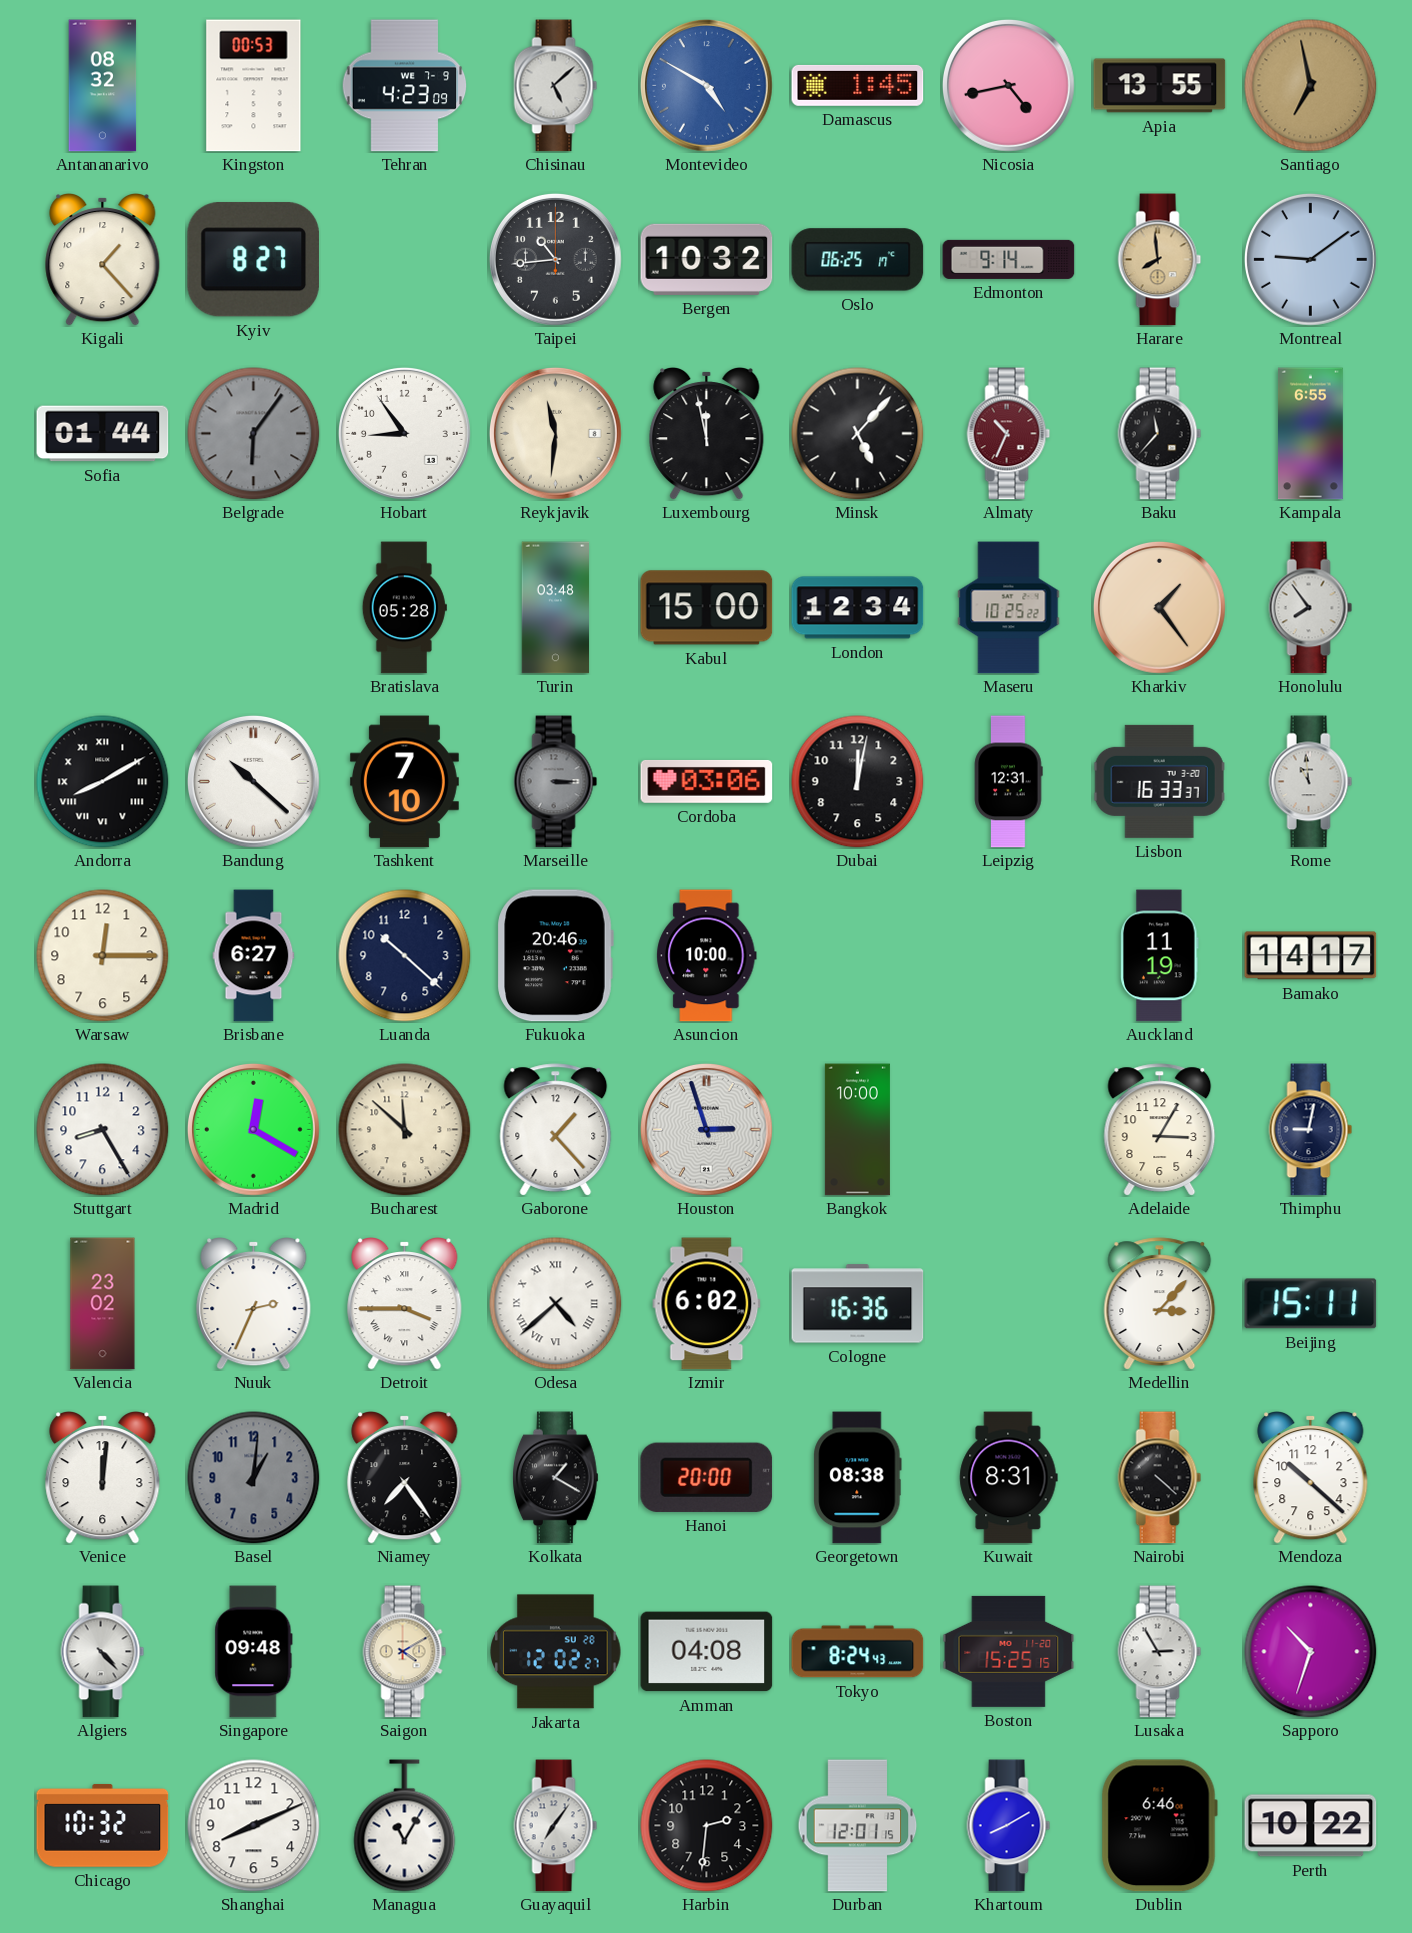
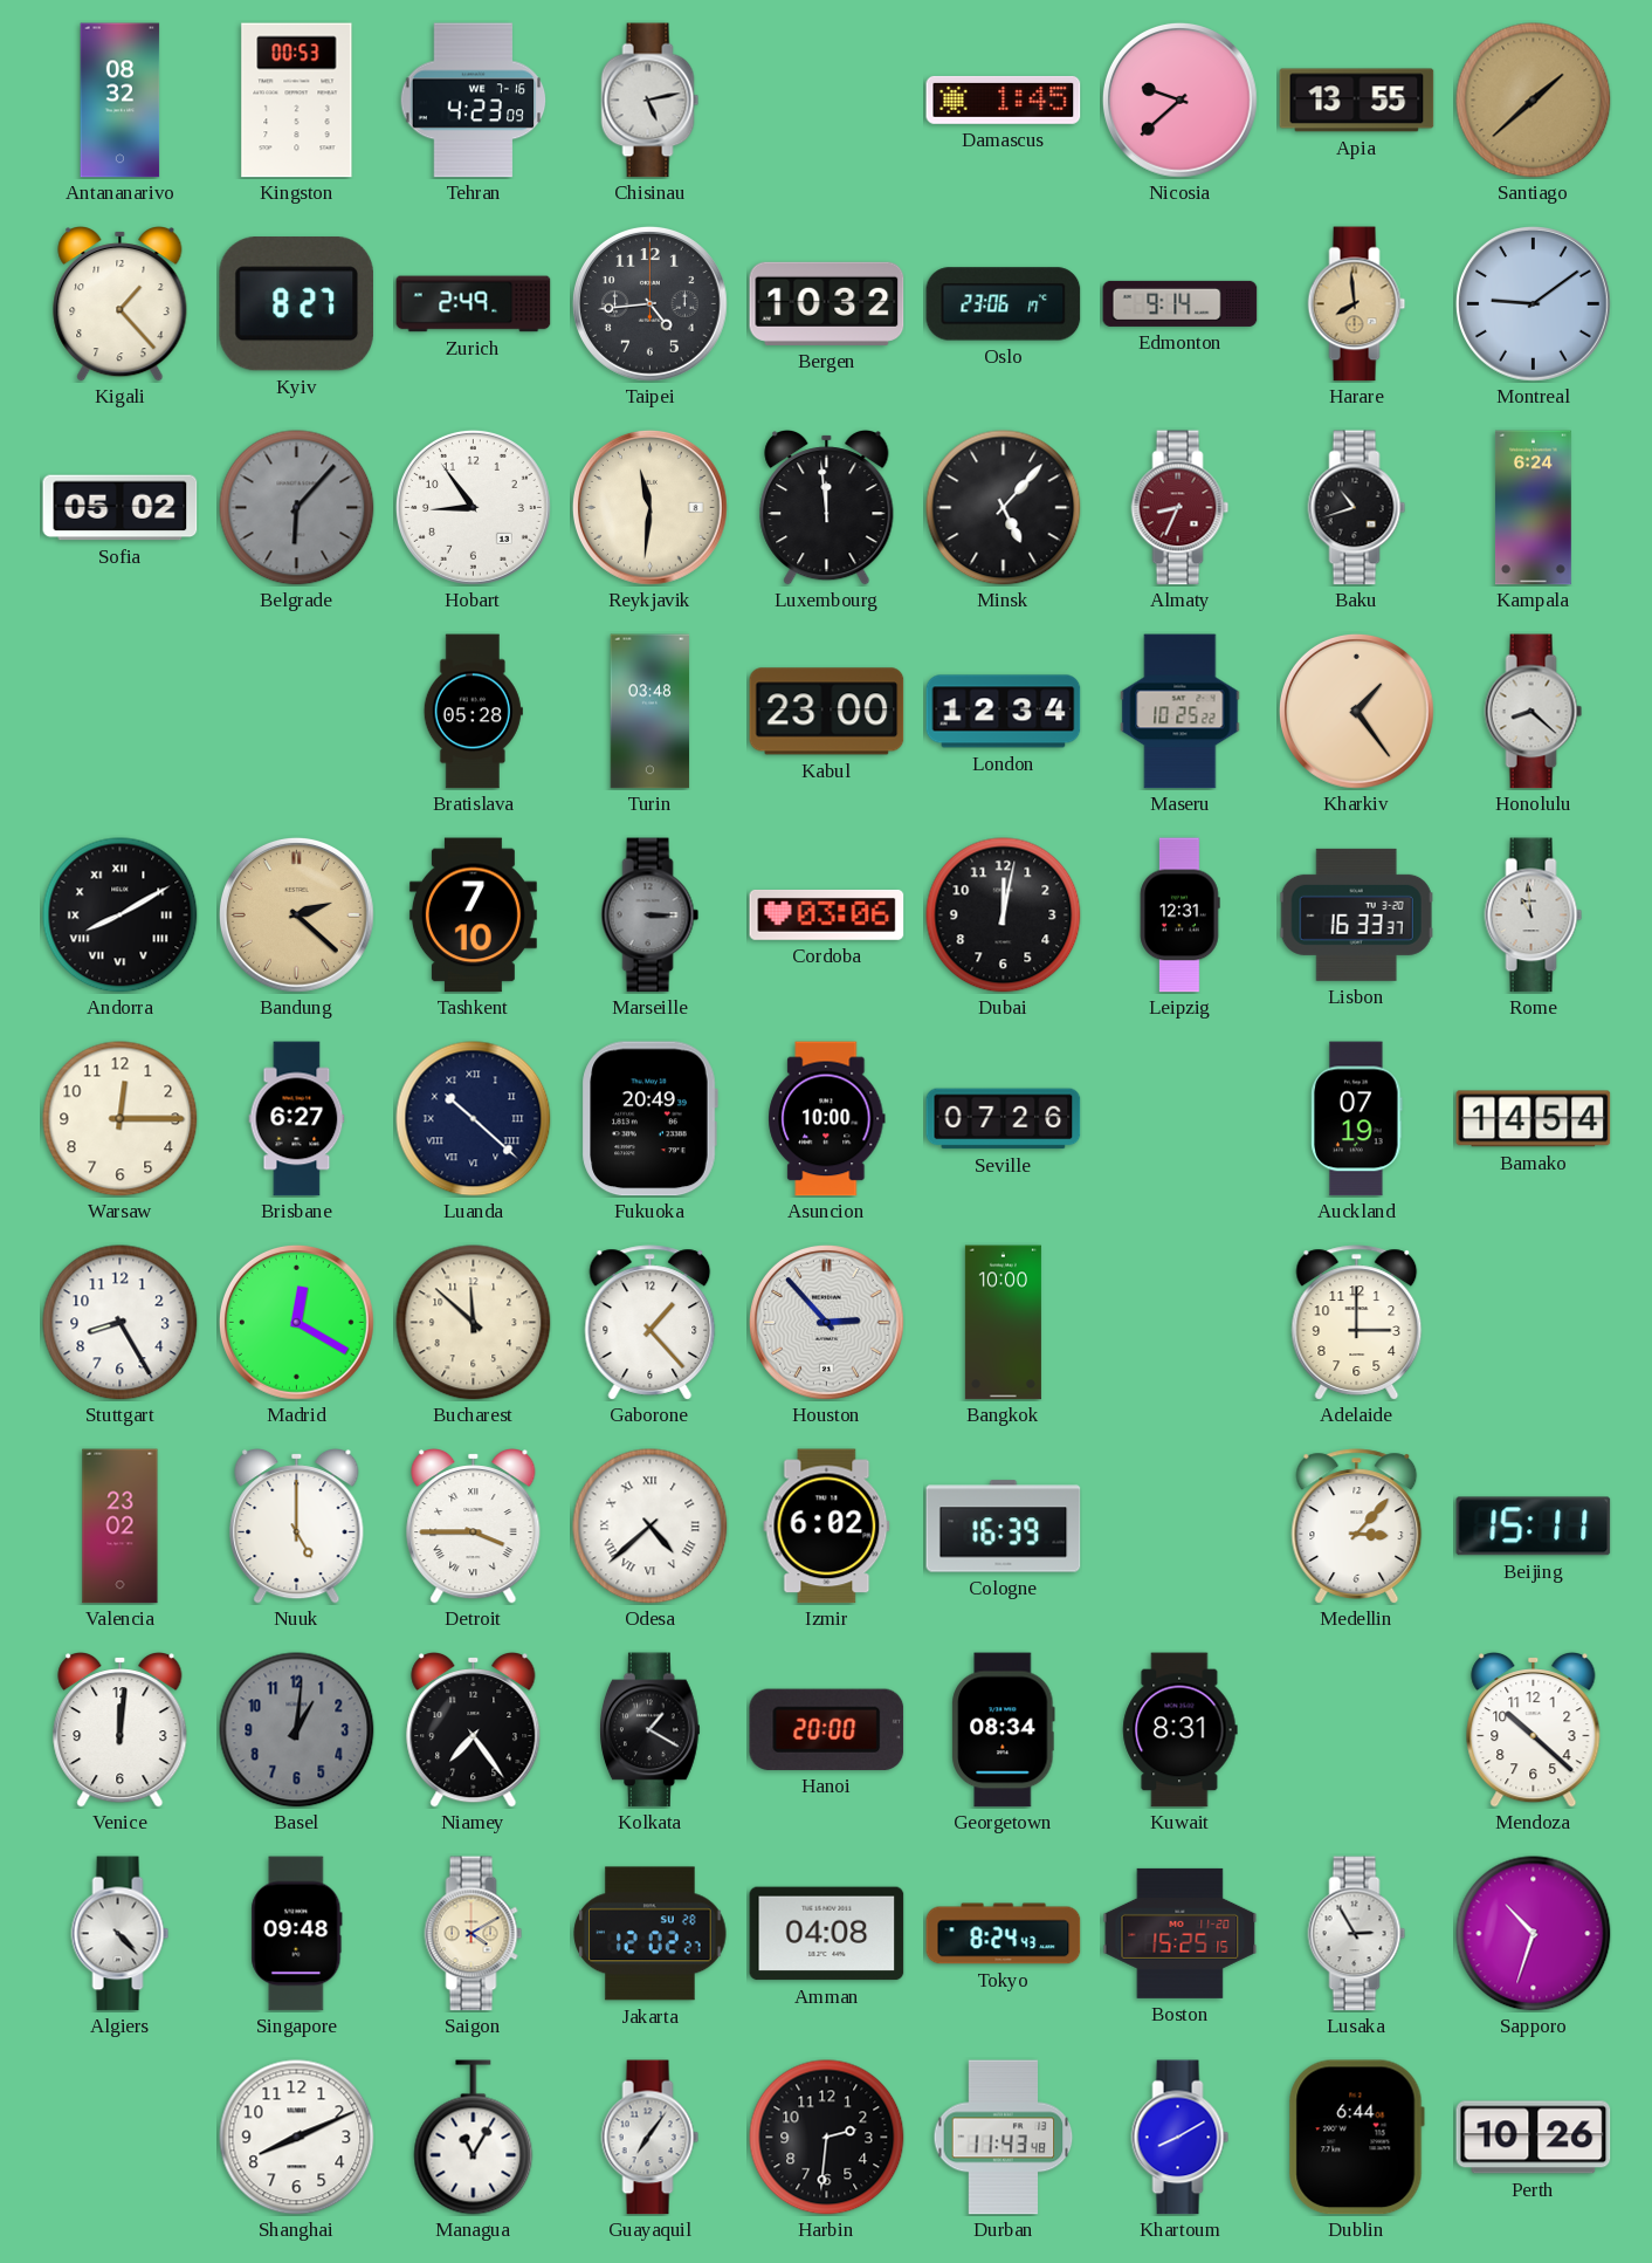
Tehran date: WE 7-9 -> WE 7-16 (474, 101)
Chisinau: 5:08 -> 5:13 (651, 101)
Montevideo: 4:50 -> none (706, 85)
Nicosia: 4:43 -> 9:38 (1179, 100)
Santiago: 6:58 -> 1:38 (1534, 101)
Zurich: none -> 2:49 (474, 304)
Taipei: 10:44 -> 4:44 (649, 303)
Oslo: 06:25 -> 23:06 (1004, 304)
Sofia: 01:44 -> 05:02 (121, 508)
Belgrade: 6:06 -> 6:07 (297, 508)
Luxembourg: 11:58 -> 11:59 (827, 508)
Almaty: 10:34 -> 8:34 (1181, 508)
Baku: 11:37 -> 10:42 (1357, 508)
Kampala: 6:55 -> 6:24 (1533, 508)
Kabul: 15:00 -> 23:00 (827, 712)
Honolulu: 7:54 -> 8:22 (1534, 712)
Bandung: 10:22 -> 2:22 (296, 914)
Bandung dial: white -> champagne (296, 914)
Luanda numerals: Arabic -> Roman (474, 1119)
Fukuoka: 20:46 -> 20:49 (649, 1119)
Seville: none -> 07:26 (1004, 1119)
Auckland: 11:19 -> 07:19 (1357, 1119)
Bamako: 14:17 -> 14:54 (1534, 1119)
Houston: 2:57 -> 2:53 (826, 1322)
Adelaide: 3:05 -> 3:00 (1357, 1323)
Thimphu: 9:02 -> none (1311, 1130)
Nuuk: 2:34 -> 5:00 (297, 1527)
Cologne: 16:36 -> 16:39 (1004, 1527)
Georgetown: 08:38 -> 08:34 (1004, 1730)
Nairobi: 4:22 -> none (1160, 1478)
Chicago: 10:32 -> none (103, 1825)
Durban: 12:01 -> 11:43 (1004, 2138)
Dublin: 6:46 -> 6:44 (1356, 2138)
Perth: 10:22 -> 10:26 (1534, 2138)
